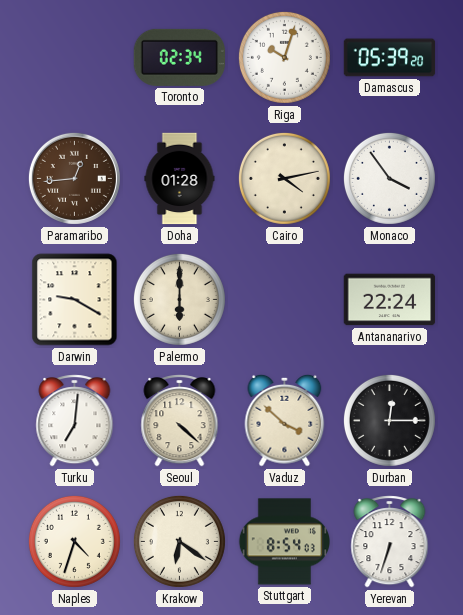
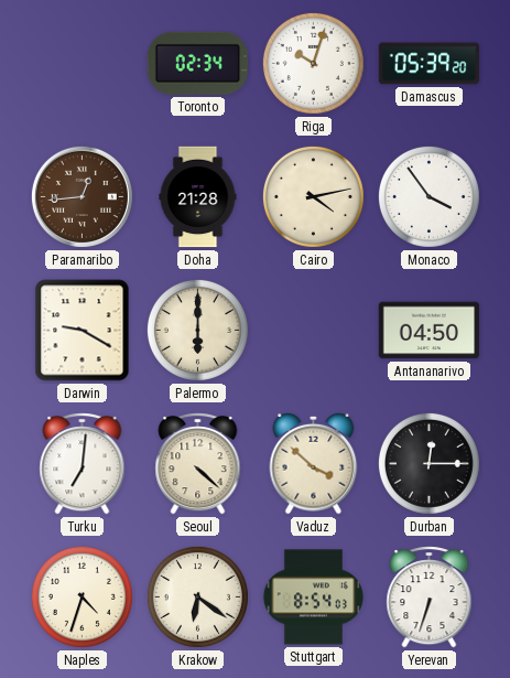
Doha: 01:28 -> 21:28 (198, 197)
Antananarivo: 22:24 -> 04:50 (430, 331)
